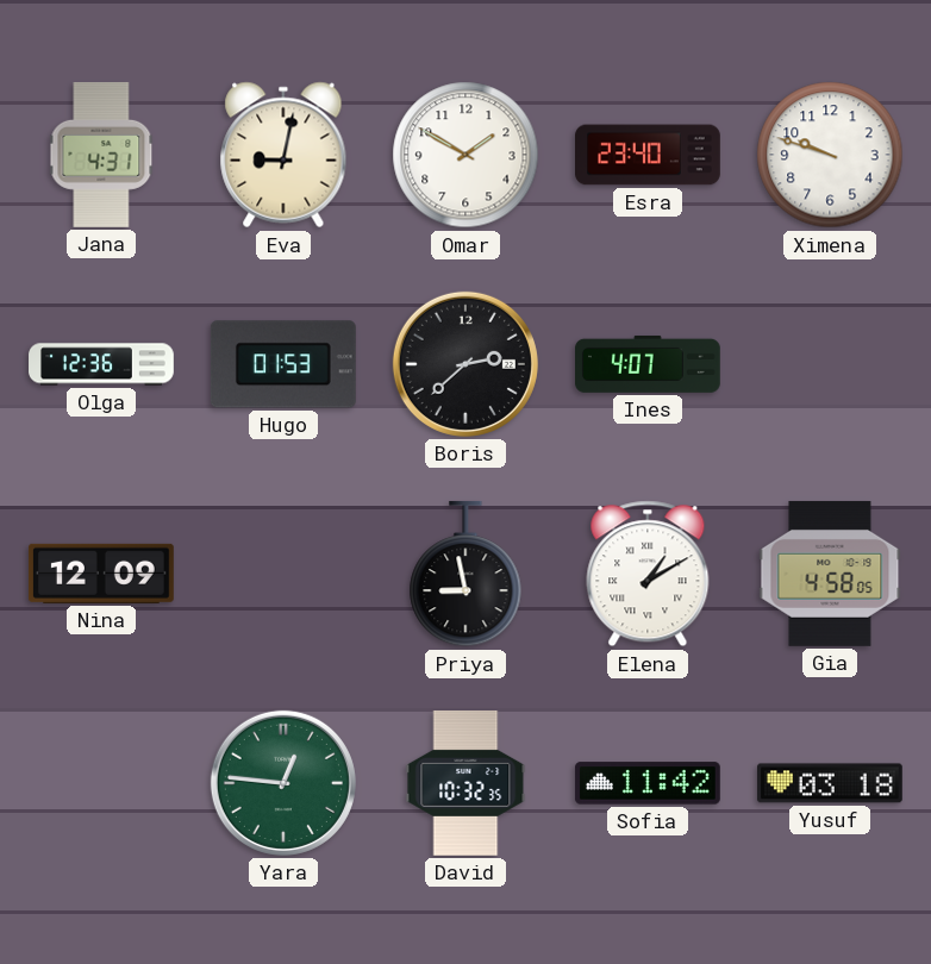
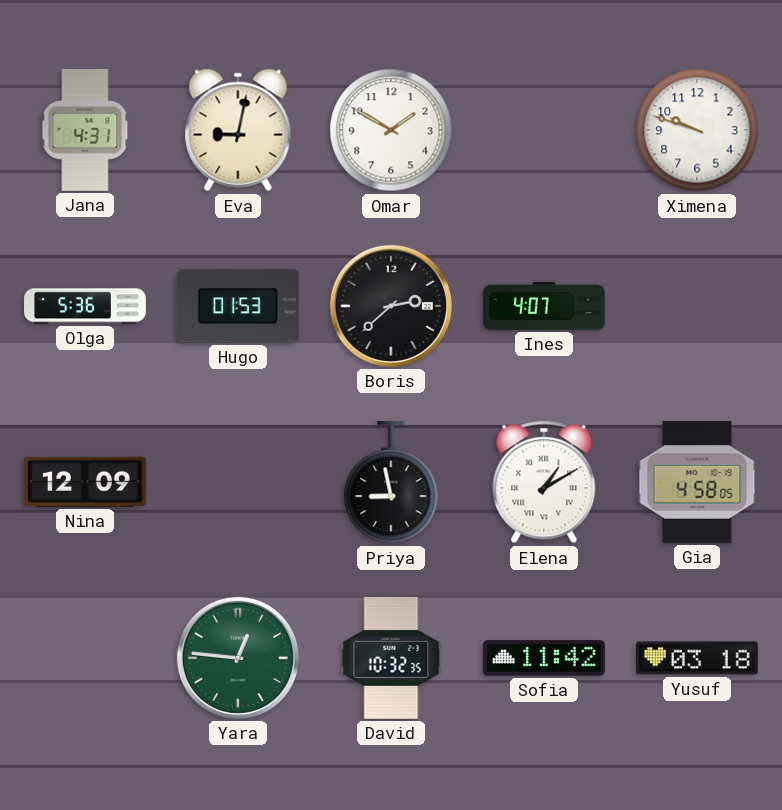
Esra: 23:40 -> none (649, 155)
Olga: 12:36 -> 5:36 (85, 306)
